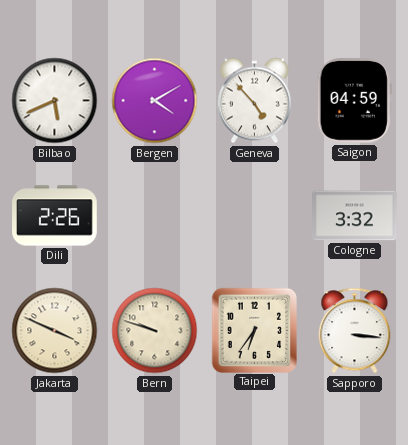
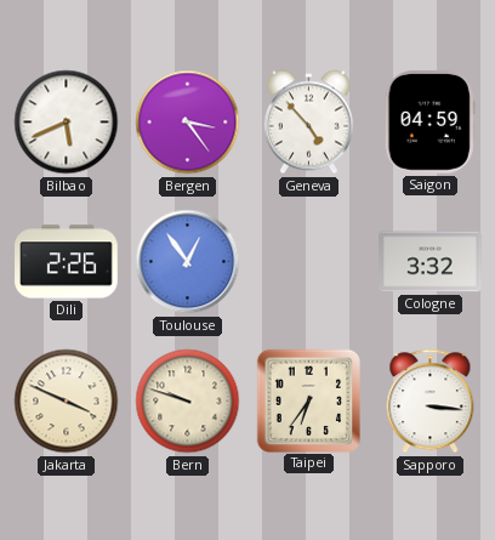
Bergen: 4:10 -> 3:24 (188, 123)
Toulouse: none -> 12:54 (188, 262)
